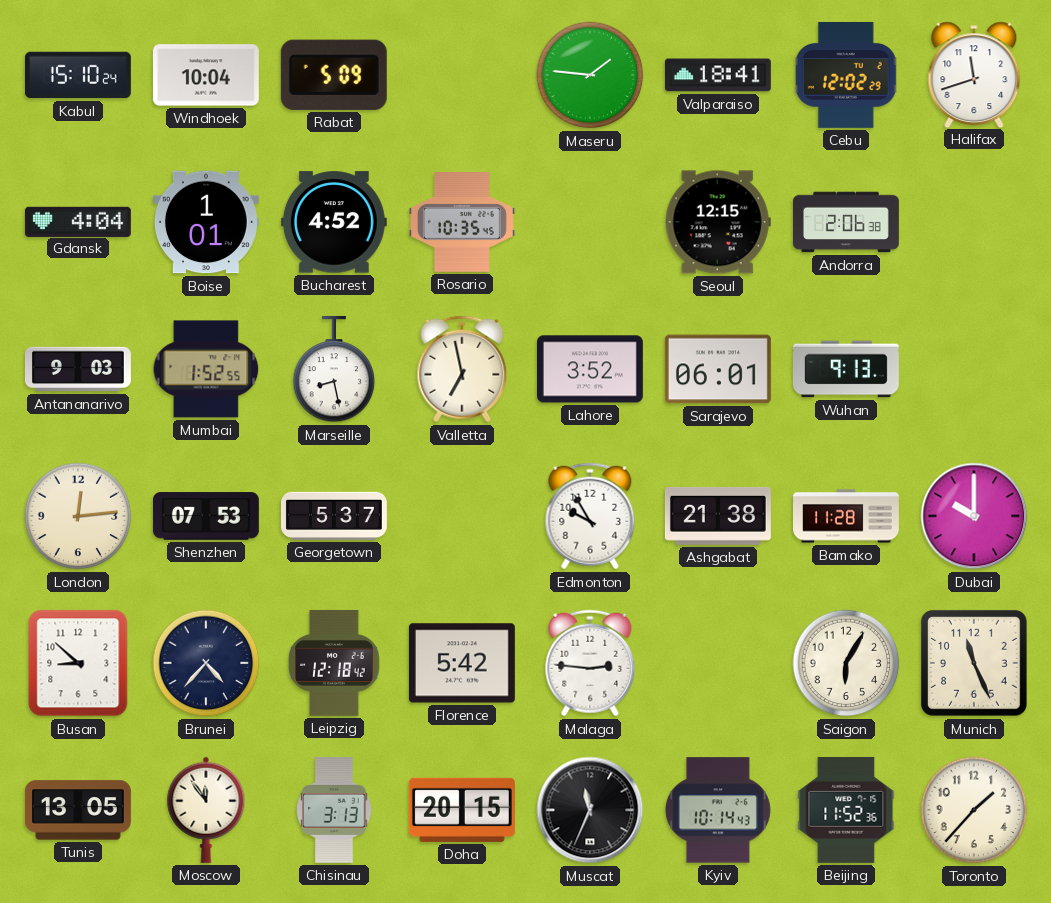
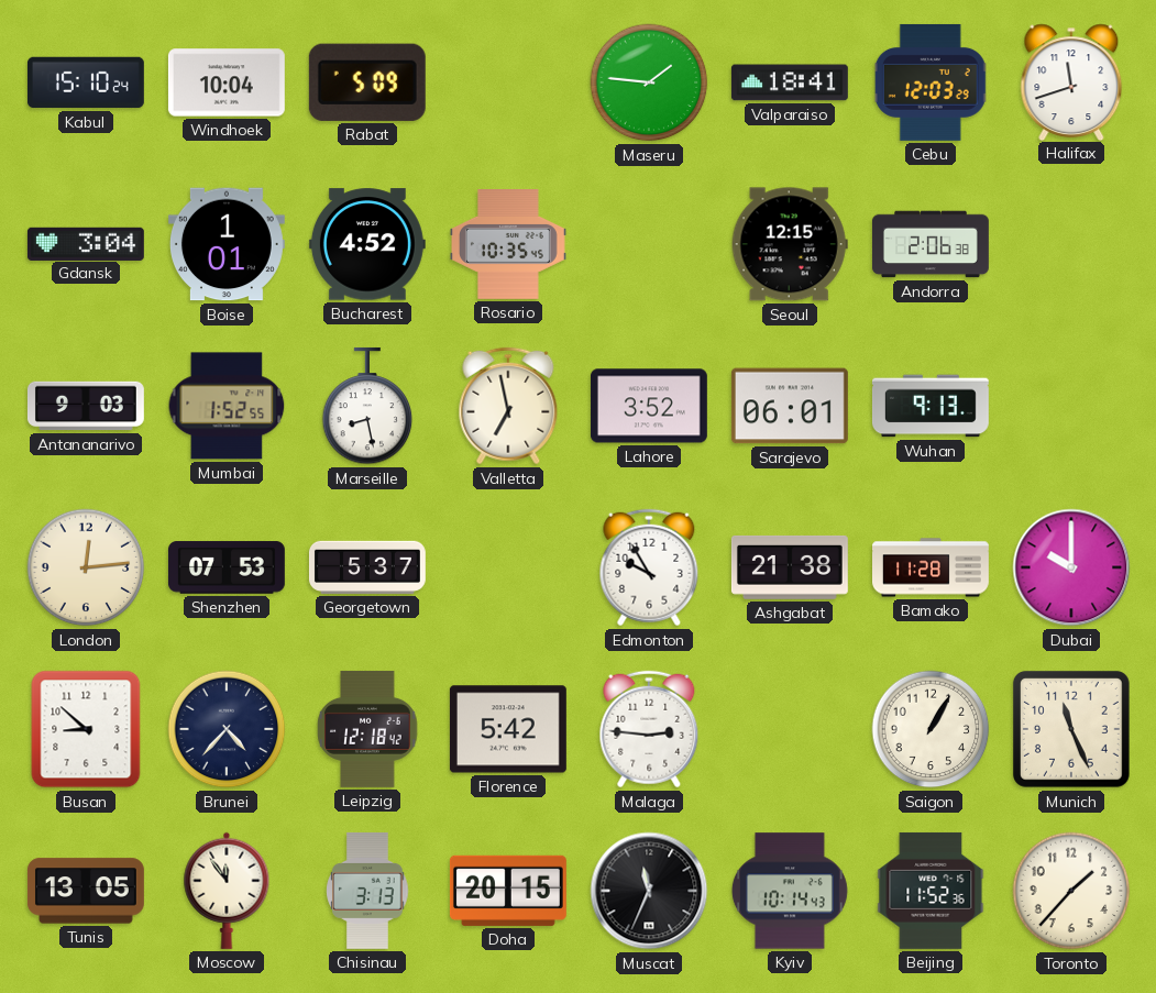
Cebu: 12:02 -> 12:03 (931, 82)
Gdansk: 4:04 -> 3:04 (86, 243)
Saigon: 6:05 -> 1:05 (931, 729)
